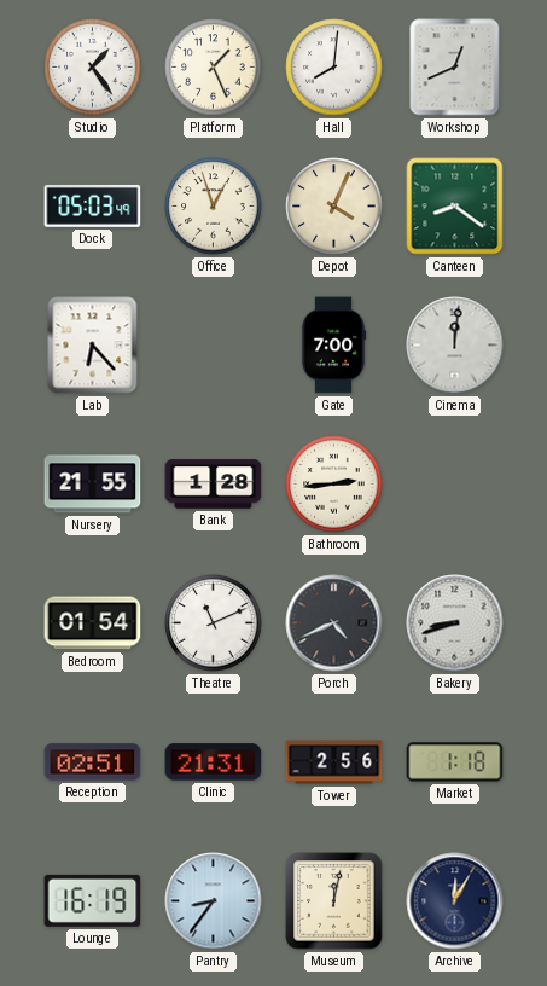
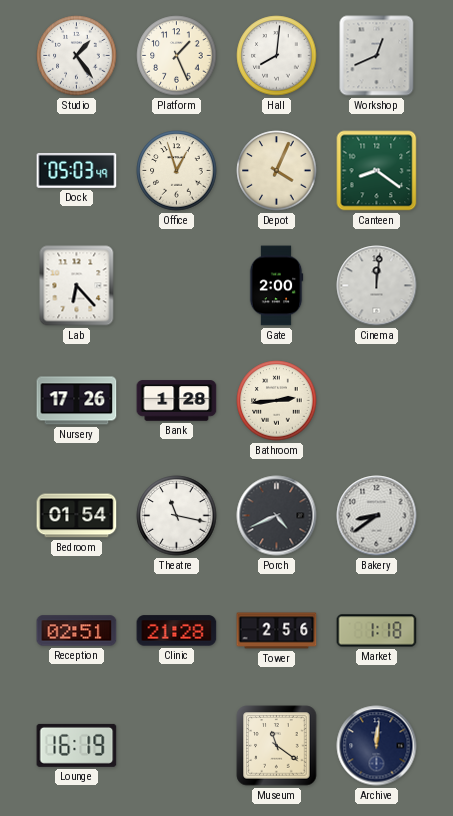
Gate: 7:00 -> 2:00 (276, 286)
Nursery: 21:55 -> 17:26 (77, 401)
Theatre: 11:11 -> 11:17 (177, 516)
Bakery: 8:42 -> 8:39 (377, 516)
Clinic: 21:31 -> 21:28 (177, 631)
Pantry: 8:36 -> none (214, 901)
Museum: 12:02 -> 11:21 (277, 746)
Archive: 12:05 -> 12:01 (377, 746)
